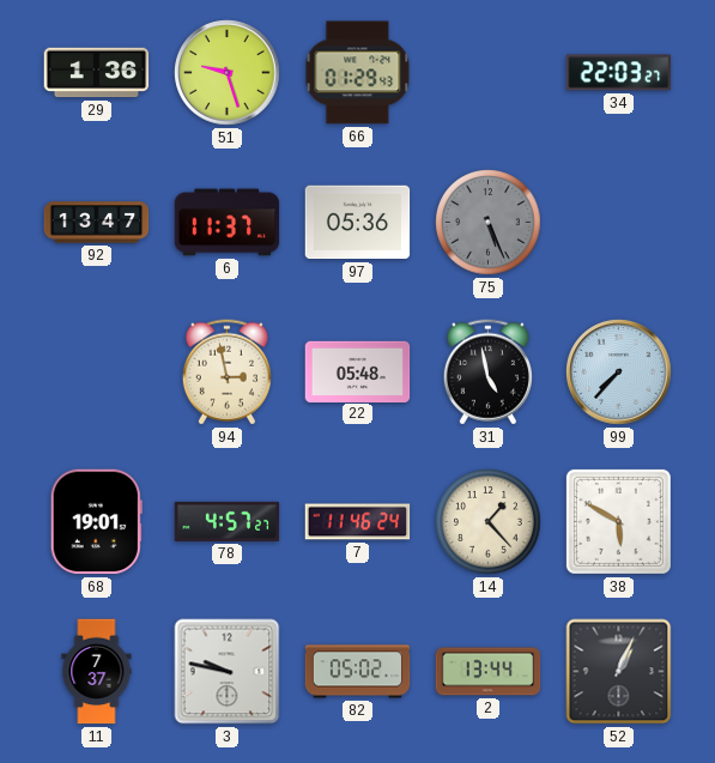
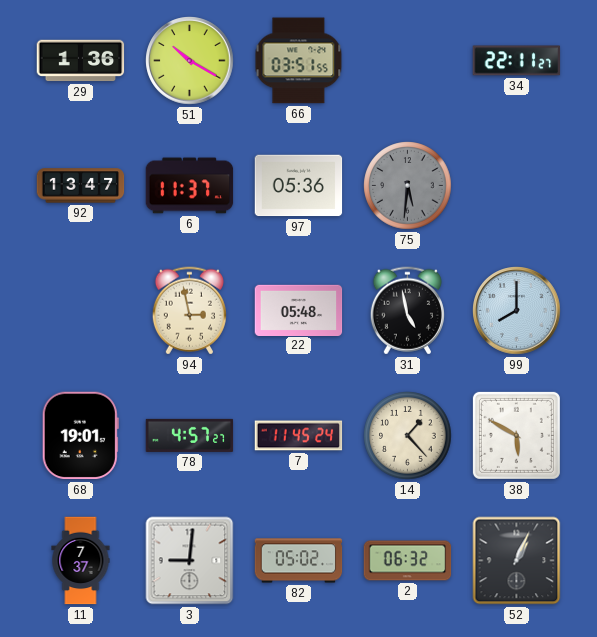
51: 9:27 -> 10:20 (190, 61)
66: 01:29 -> 03:51 (299, 61)
34: 22:03 -> 22:11 (517, 61)
75: 5:26 -> 5:31 (408, 186)
99: 7:37 -> 8:00 (517, 311)
7: 11:46 -> 11:45 (299, 436)
3: 9:47 -> 9:01 (190, 561)
2: 13:44 -> 06:32 (408, 561)
